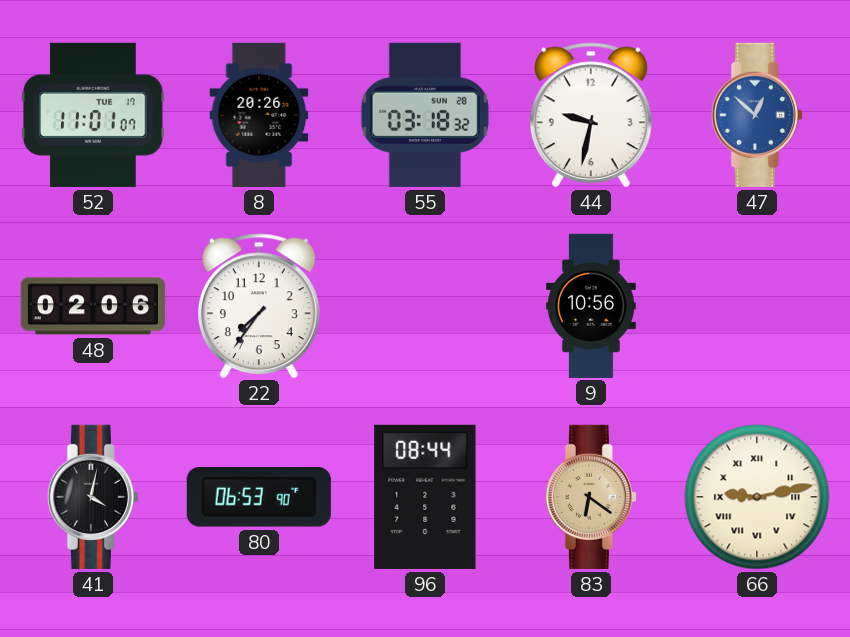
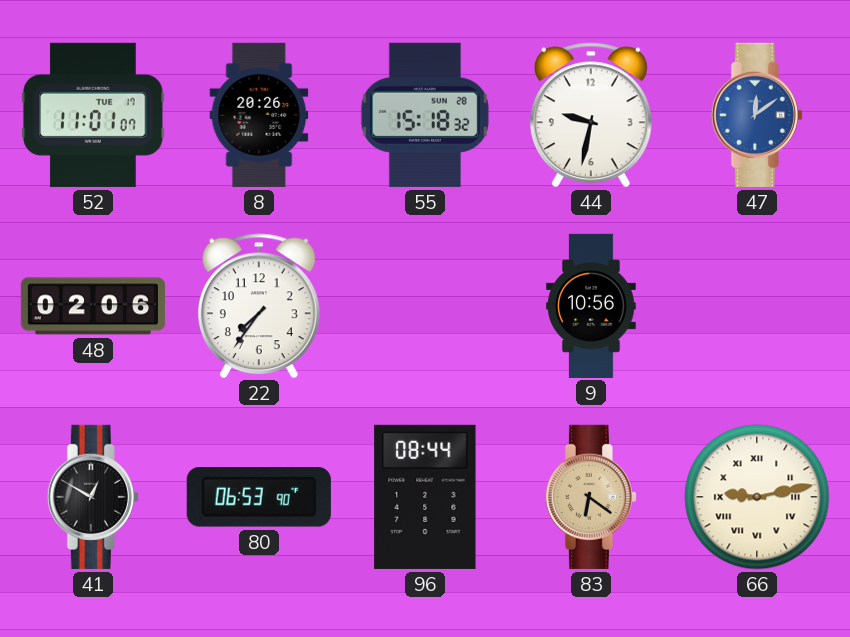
55: 03:18 -> 15:18 (425, 115)
47: 12:52 -> 12:09 (757, 115)
41: 4:02 -> 12:50 (93, 497)
